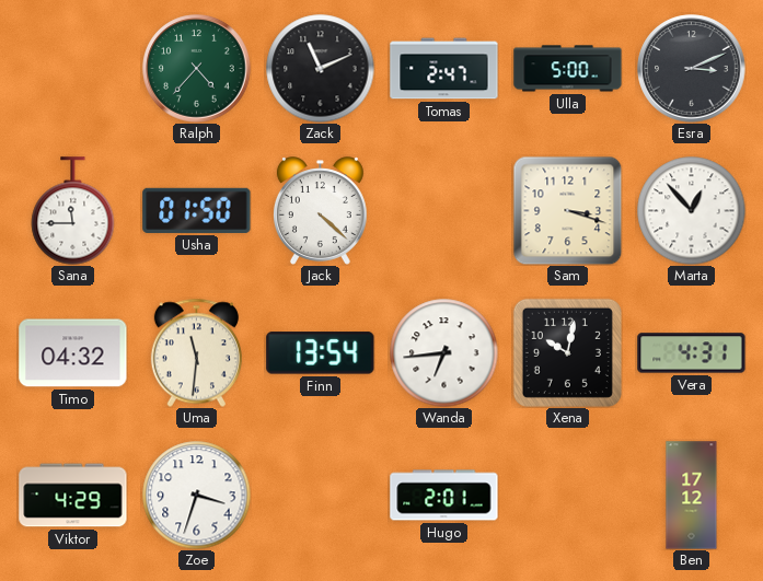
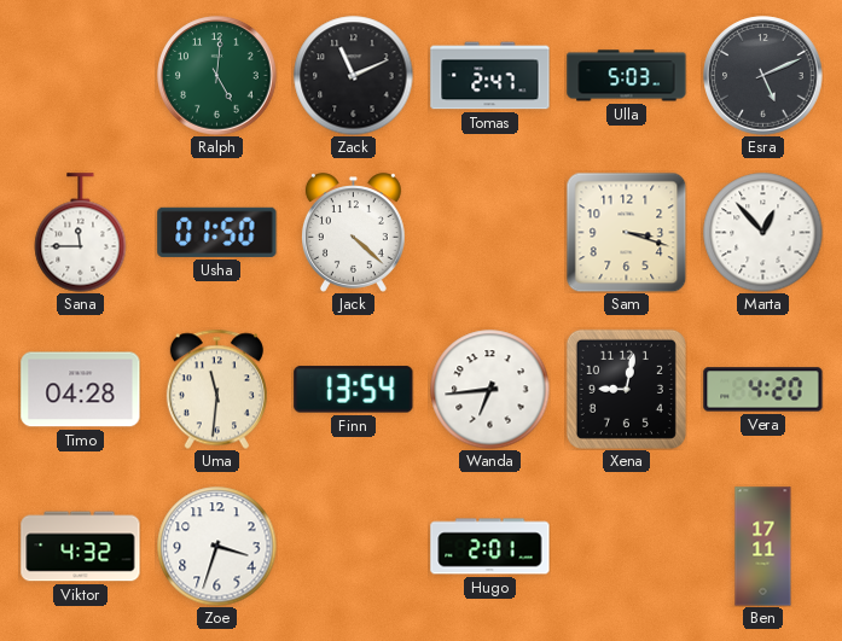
Ralph: 4:37 -> 5:01 (217, 76)
Ulla: 5:00 -> 5:03 (627, 76)
Esra: 3:11 -> 5:11 (763, 76)
Timo: 04:32 -> 04:28 (81, 390)
Xena: 10:02 -> 9:02 (626, 389)
Vera: 4:31 -> 4:20 (763, 390)
Viktor: 4:29 -> 4:32 (81, 547)
Ben: 17:12 -> 17:11 (763, 547)
